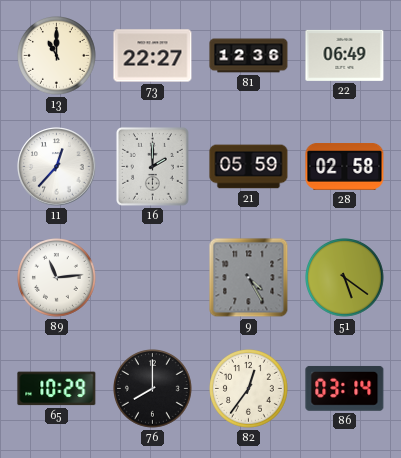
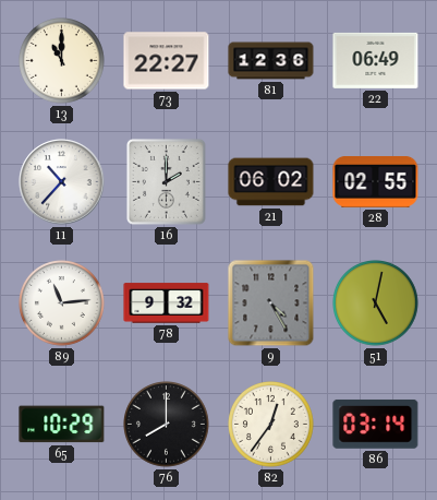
11: 12:37 -> 10:37 (62, 182)
21: 05:59 -> 06:02 (271, 182)
28: 02:58 -> 02:55 (376, 182)
78: none -> 9:32 (167, 303)
51: 5:21 -> 5:02 (376, 303)
